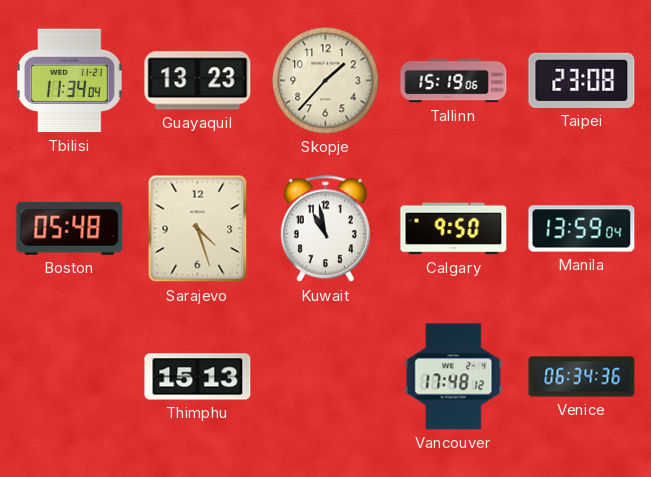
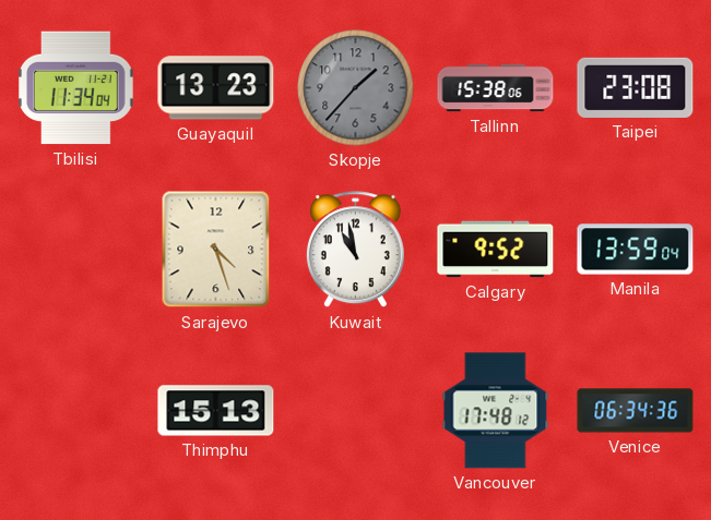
Skopje dial: cream -> grey (356, 88)
Tallinn: 15:19 -> 15:38 (496, 88)
Boston: 05:48 -> none (70, 228)
Calgary: 9:50 -> 9:52 (496, 250)
